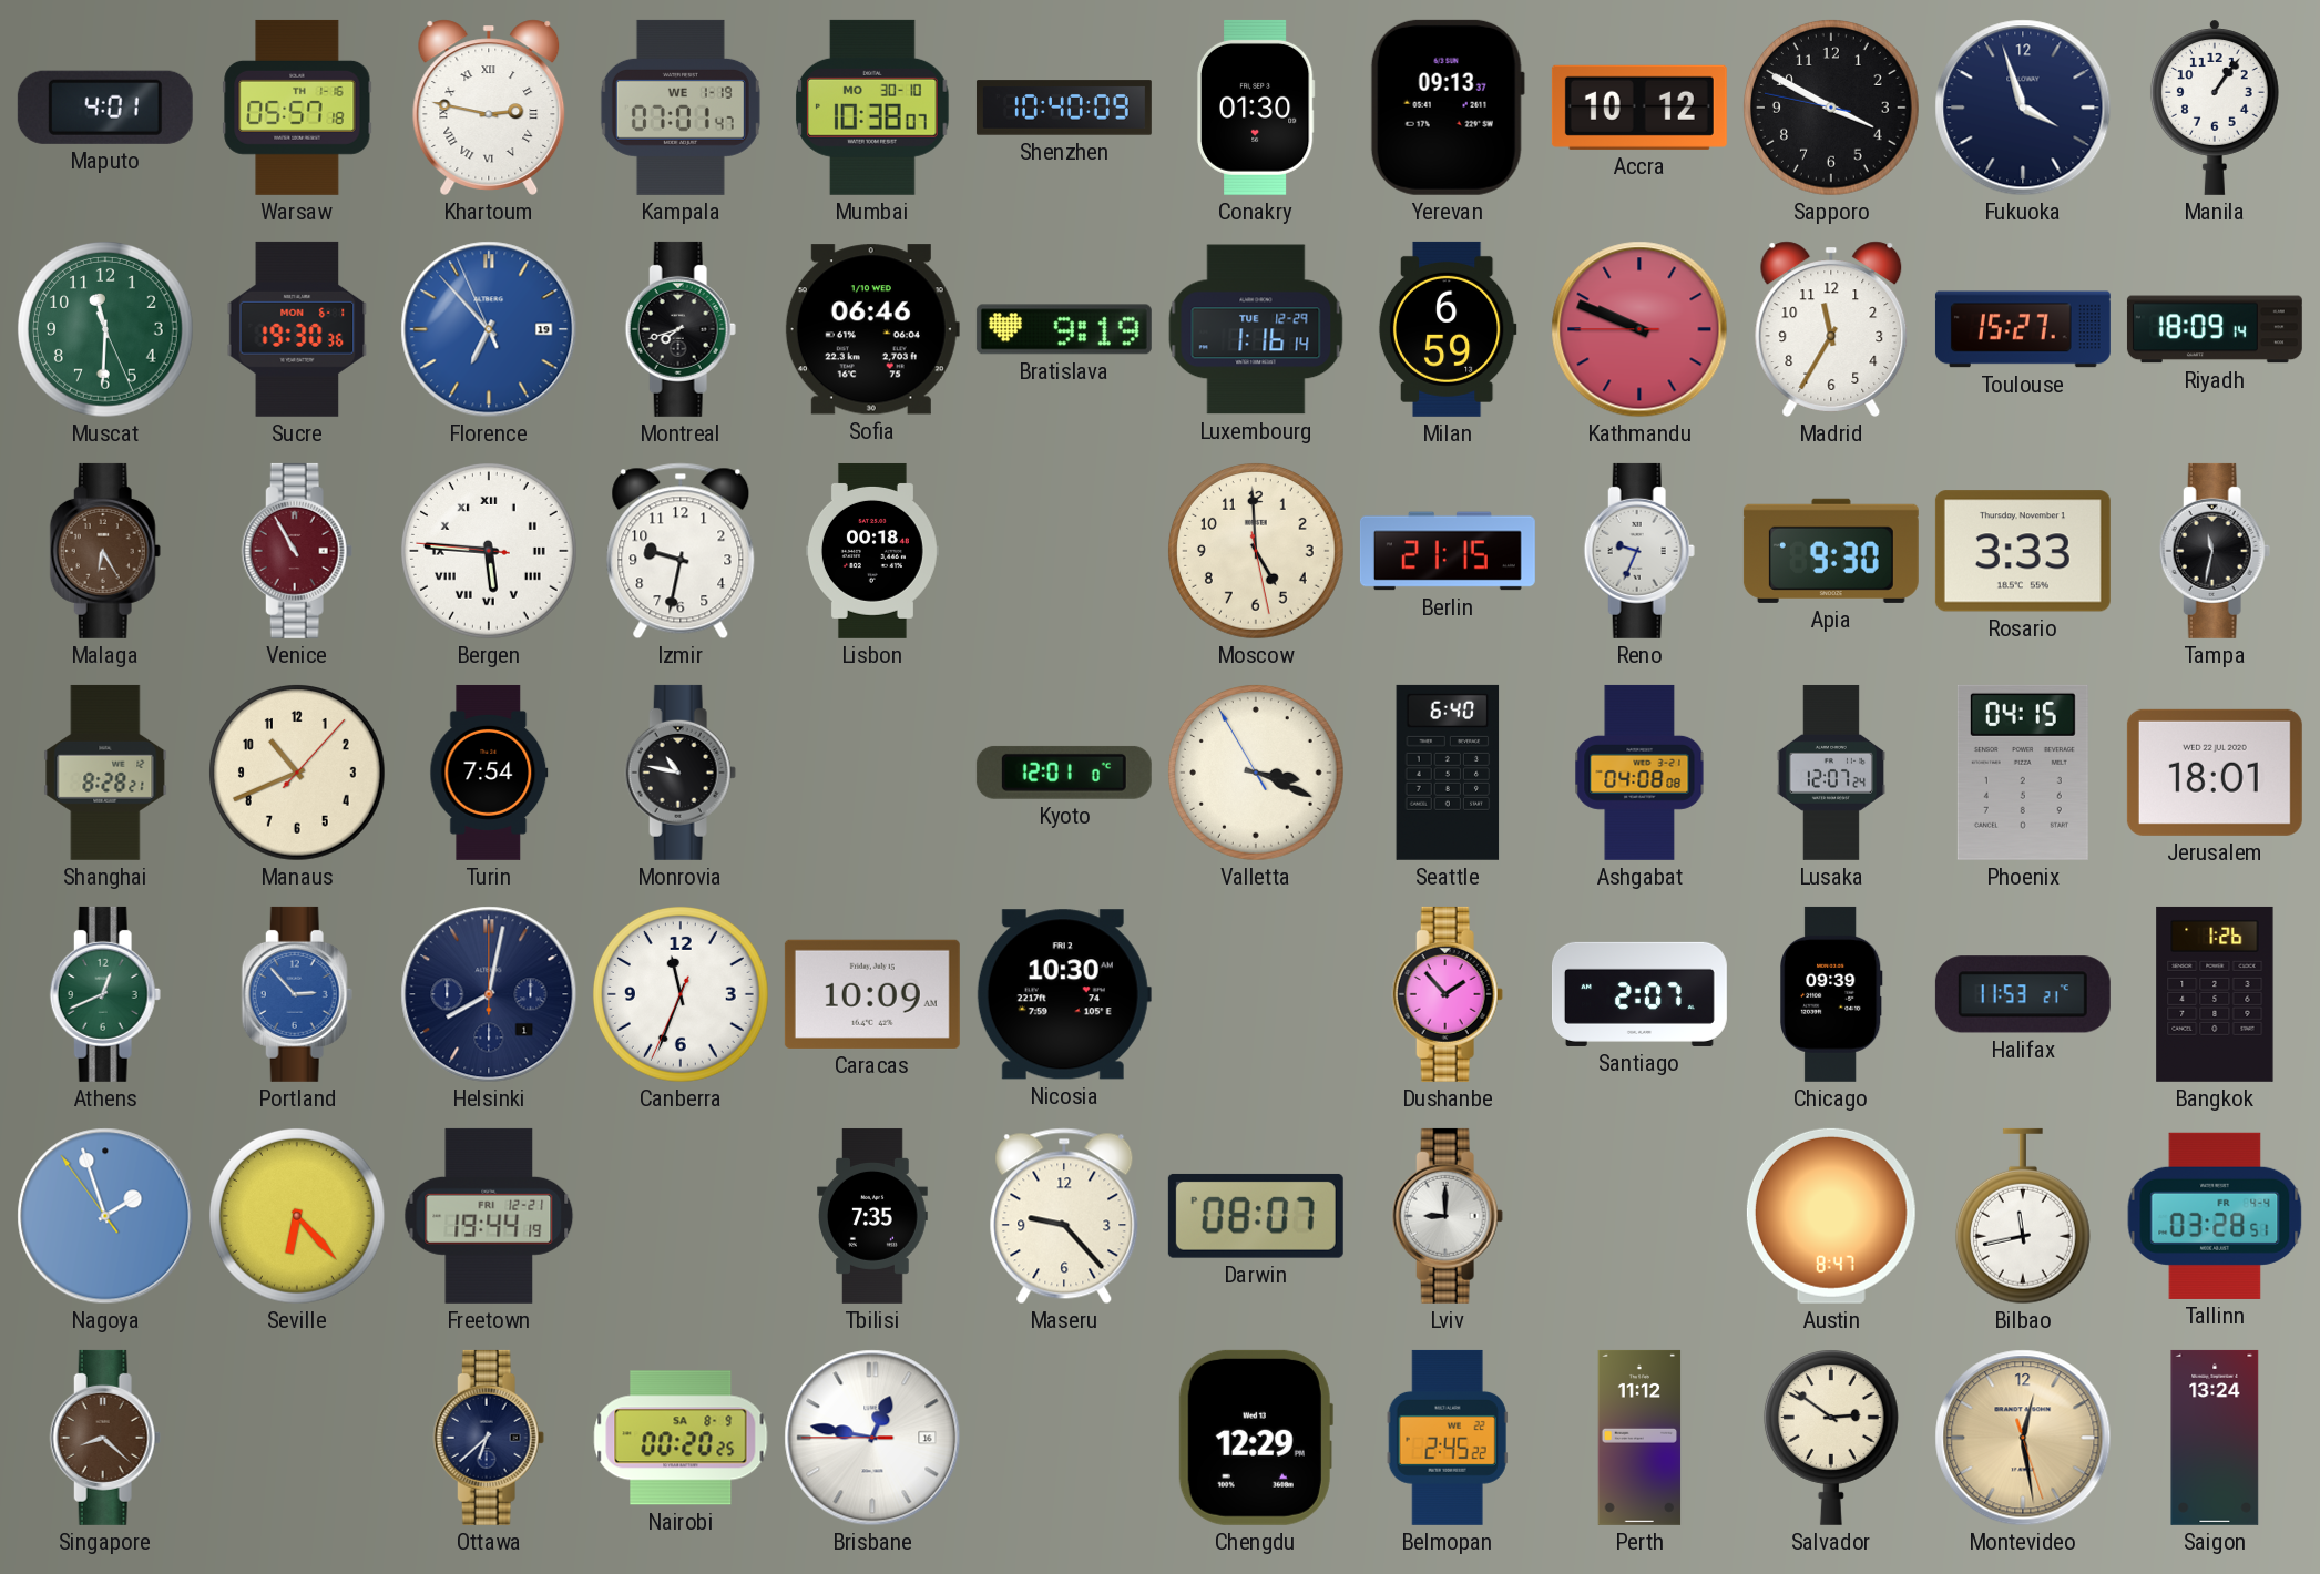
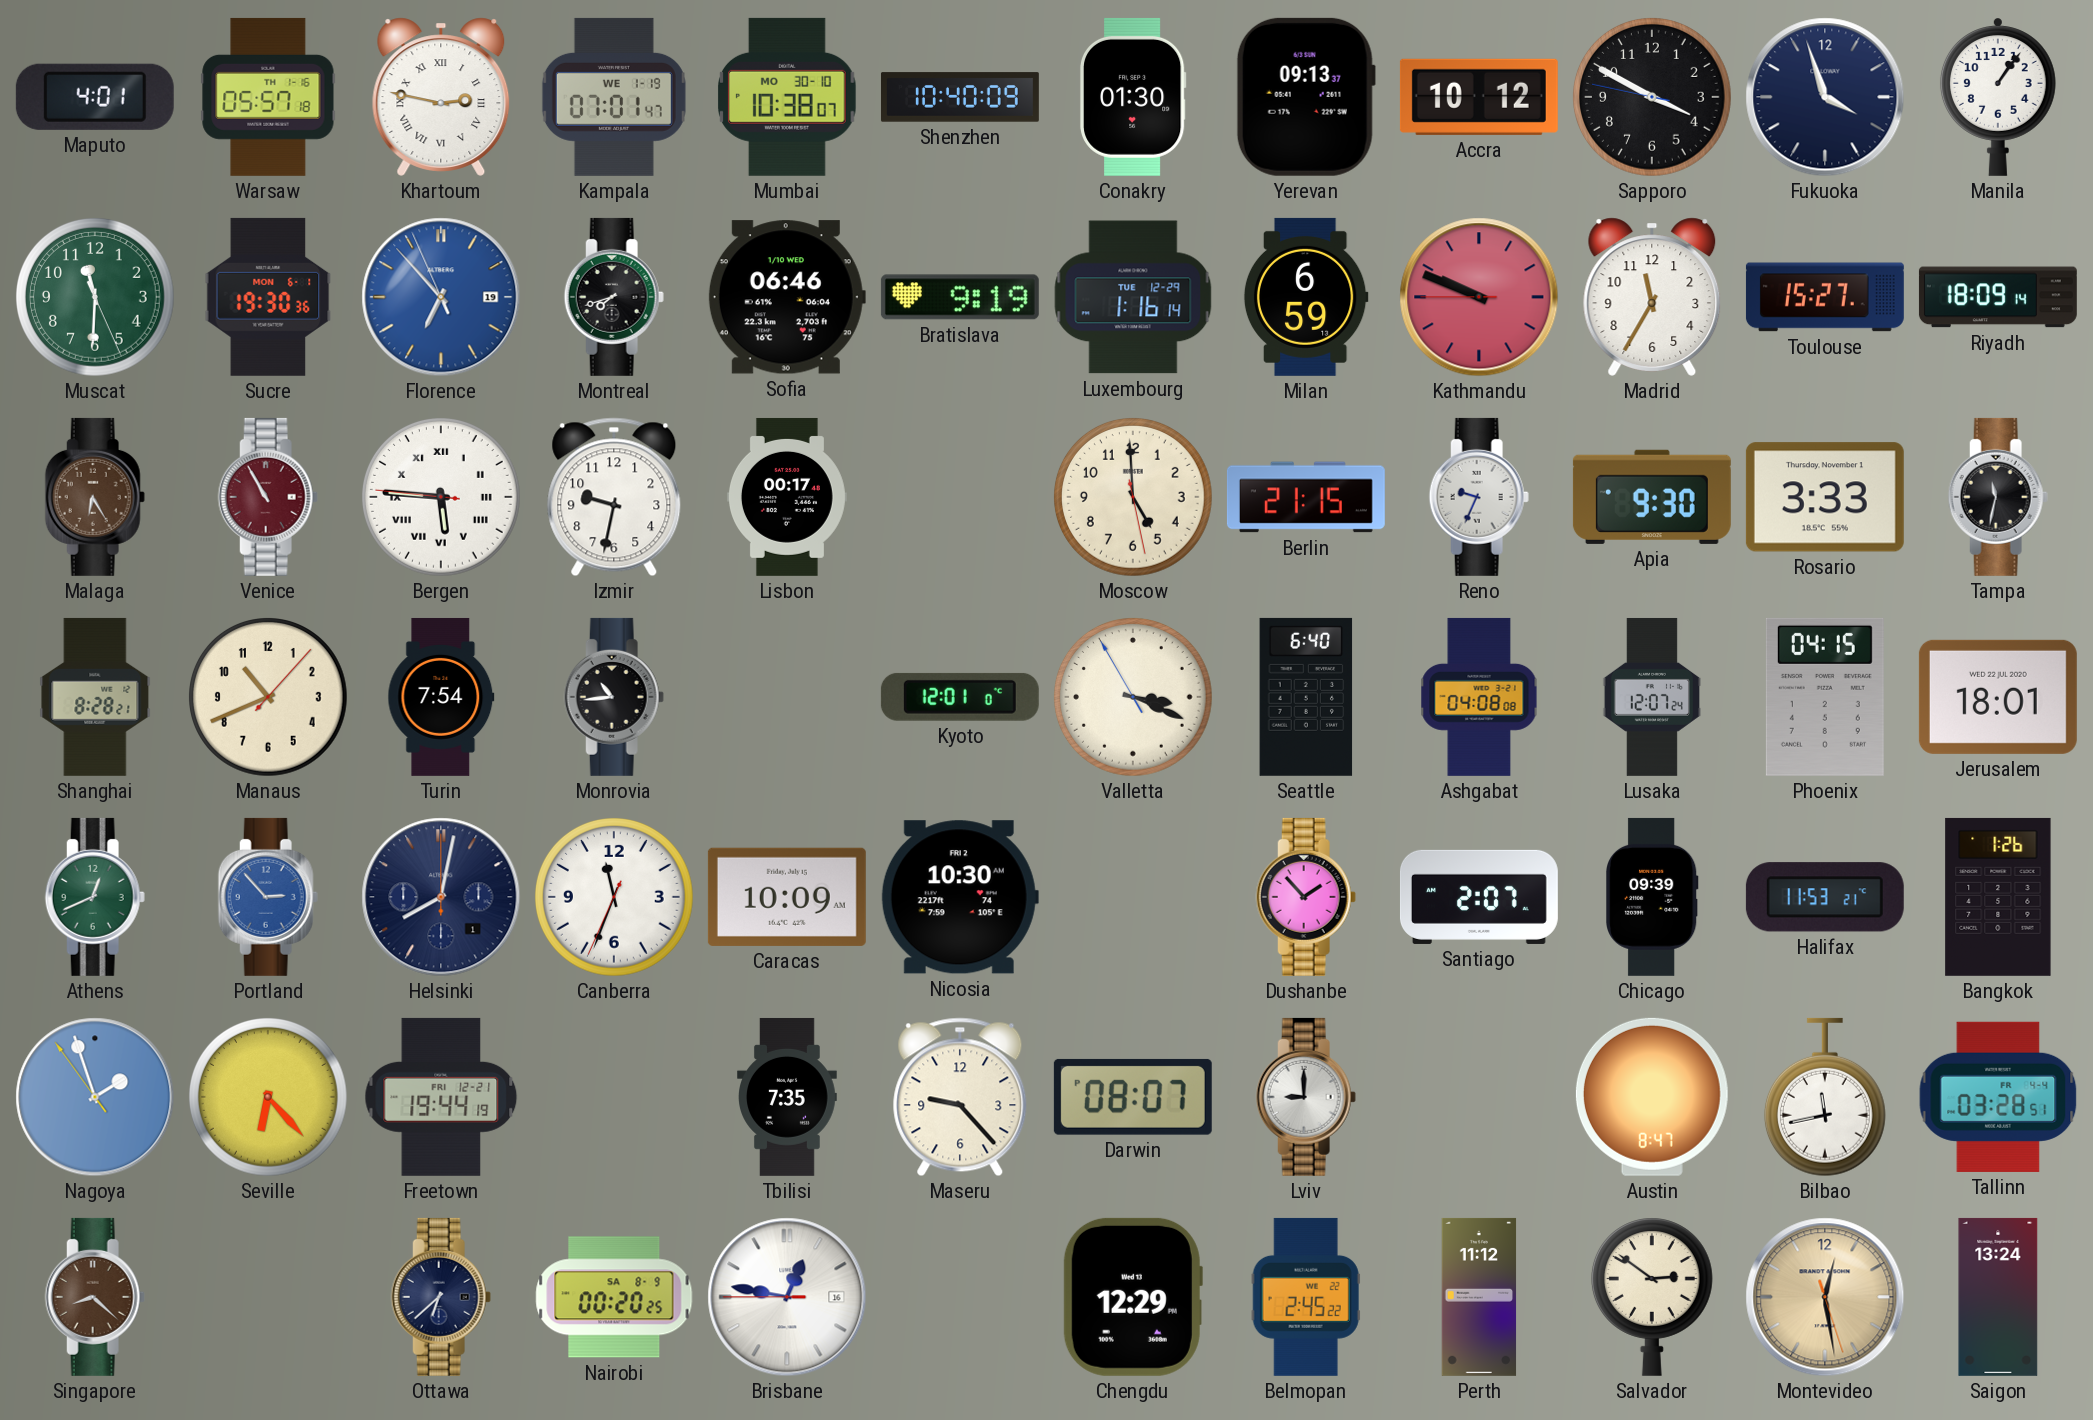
Lisbon: 00:18 -> 00:17 (787, 497)
Monrovia: 10:47 -> 10:44 (614, 697)
